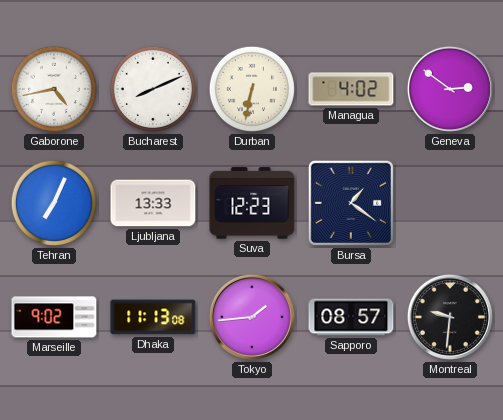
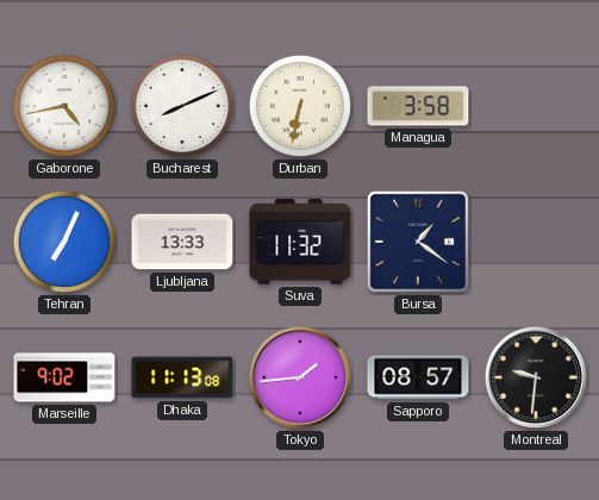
Managua: 4:02 -> 3:58 (418, 106)
Geneva: 2:51 -> none (450, 89)
Suva: 12:23 -> 11:32 (300, 242)
